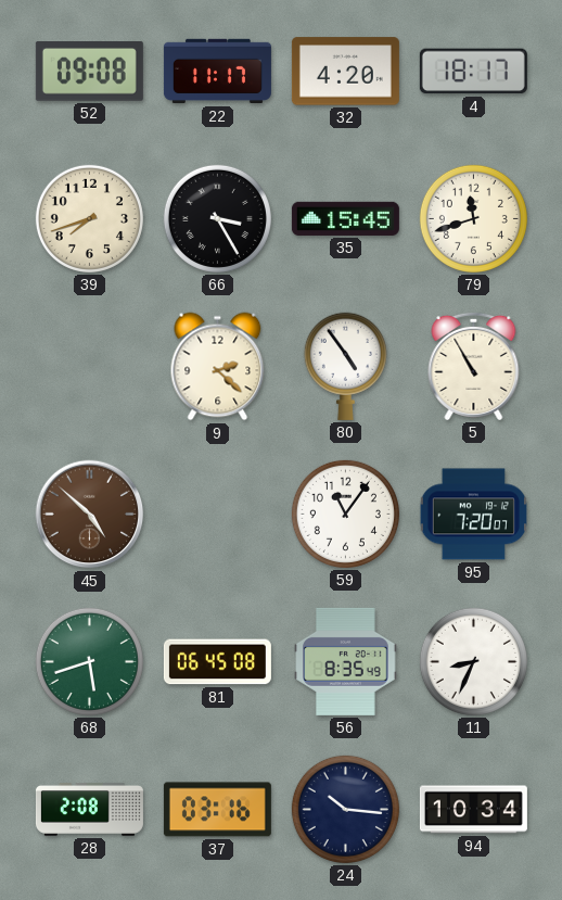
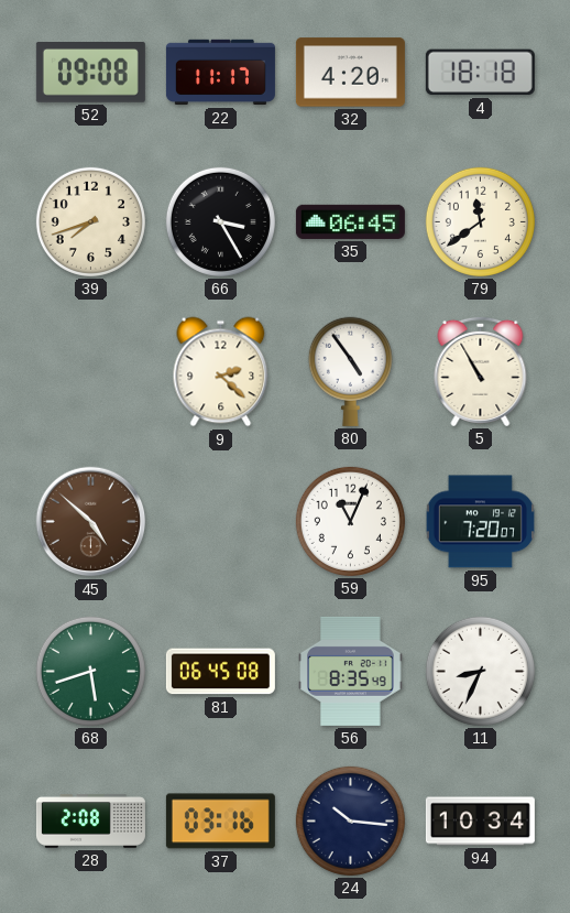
4: 18:17 -> 18:18 (480, 73)
35: 15:45 -> 06:45 (350, 221)
79: 11:42 -> 11:39 (480, 221)
59: 11:06 -> 11:04 (350, 521)
